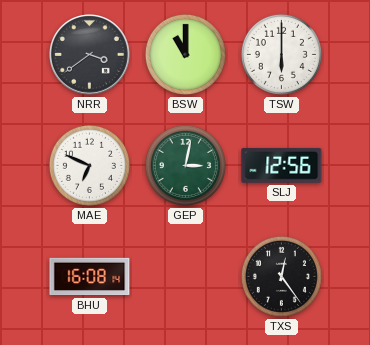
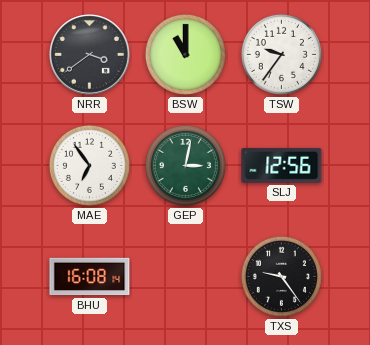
TSW: 6:00 -> 9:36 (281, 54)
MAE: 6:49 -> 6:54 (89, 165)
TXS: 12:24 -> 9:24 (281, 276)
